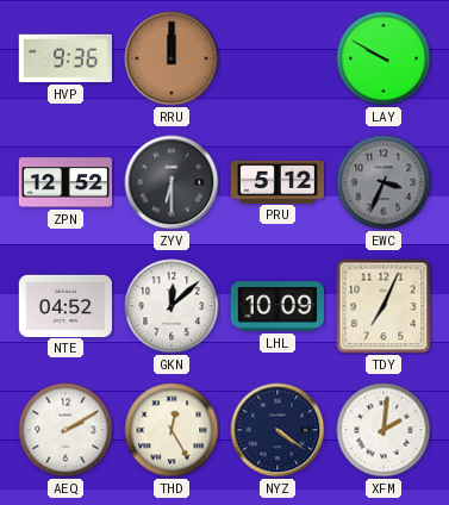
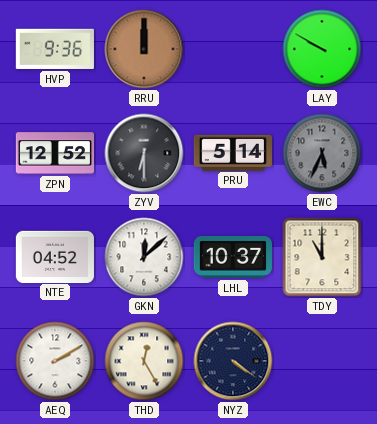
PRU: 5:12 -> 5:14 (232, 152)
EWC: 3:34 -> 5:34 (322, 153)
LHL: 10:09 -> 10:37 (233, 258)
TDY: 7:04 -> 11:00 (322, 257)
XFM: 2:01 -> none (383, 430)
